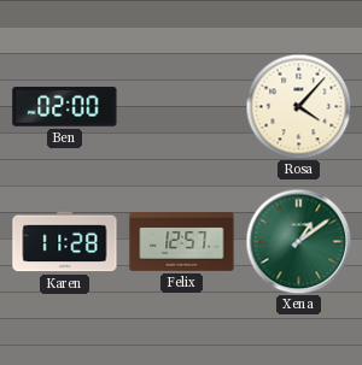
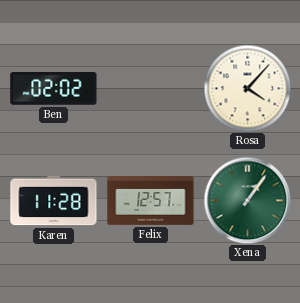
Ben: 02:00 -> 02:02 (54, 88)
Xena: 1:09 -> 1:06 (247, 200)
